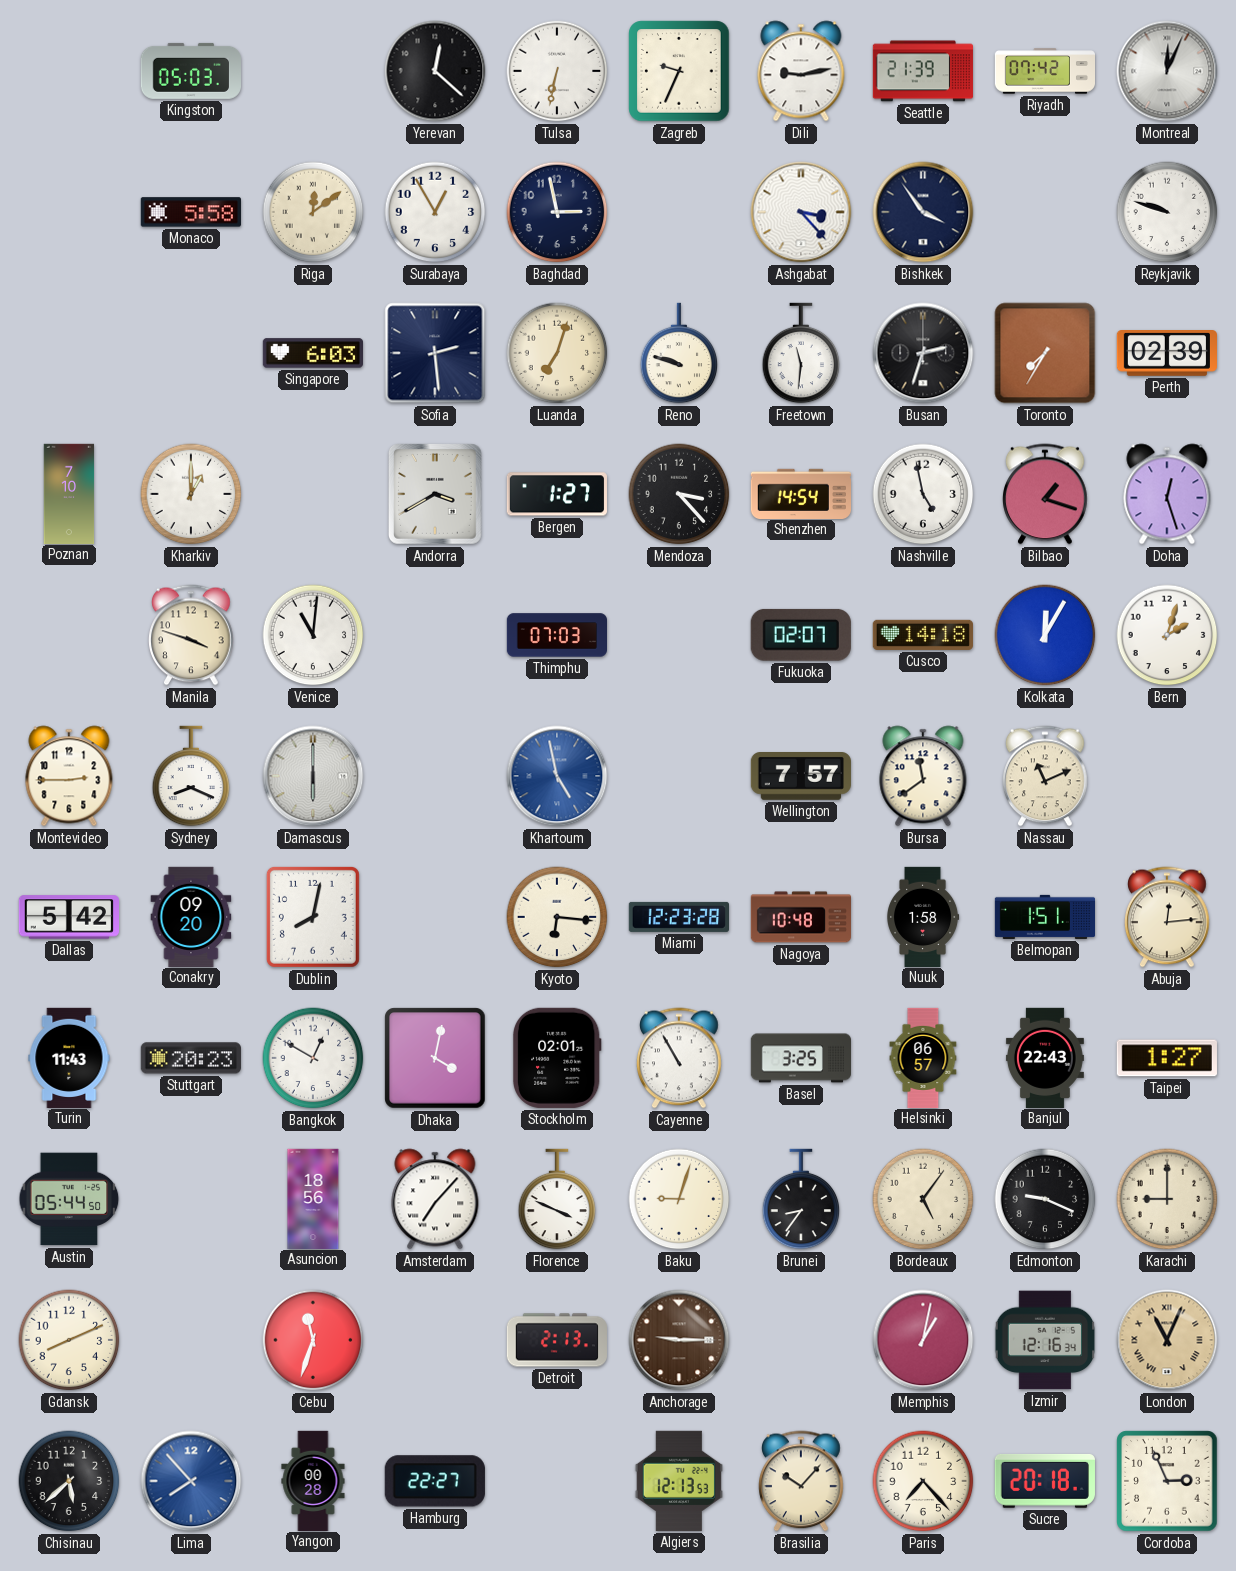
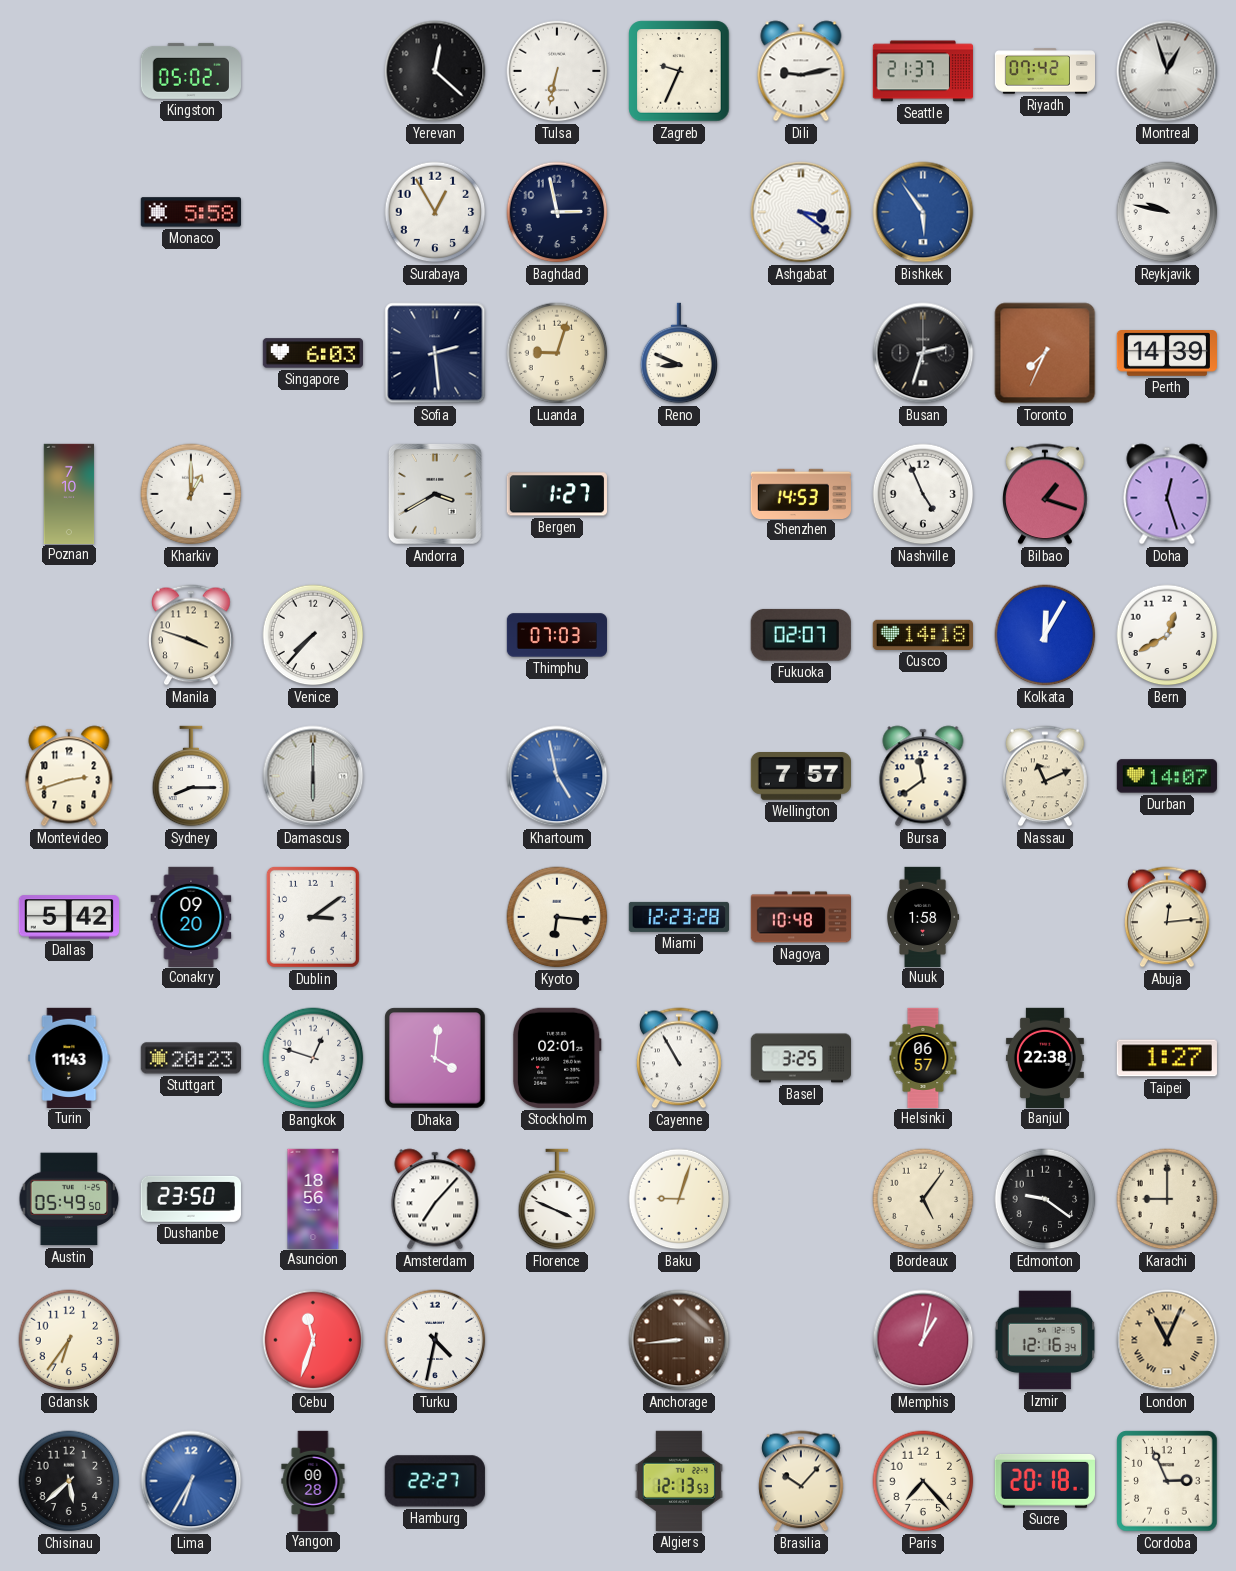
Kingston: 05:03 -> 05:02 (191, 71)
Seattle: 21:39 -> 21:37 (923, 71)
Montreal: 12:04 -> 12:57 (1167, 71)
Riga: 12:09 -> none (313, 212)
Ashgabat: 3:23 -> 3:21 (801, 212)
Bishkek: 3:54 -> 5:54 (923, 212)
Bishkek dial: navy -> blue (923, 212)
Reykjavik: 9:48 -> 9:47 (1167, 212)
Luanda: 7:03 -> 9:03 (557, 353)
Reno: 9:48 -> 8:49 (679, 353)
Freetown: 11:31 -> none (801, 353)
Toronto: 7:35 -> 7:34 (1045, 353)
Perth: 02:39 -> 14:39 (1166, 354)
Mendoza: 3:23 -> none (679, 494)
Shenzhen: 14:54 -> 14:53 (800, 493)
Nashville: 4:58 -> 4:56 (923, 494)
Venice: 11:01 -> 7:37 (313, 635)
Bern: 2:03 -> 12:40 (1167, 635)
Montevideo: 2:45 -> 2:42 (69, 776)
Sydney: 8:19 -> 8:15 (191, 776)
Durban: none -> 14:07 (1167, 776)
Dublin: 8:02 -> 3:09 (313, 917)
Belmopan: 1:51 -> none (1044, 917)
Bangkok: 12:50 -> 12:48 (313, 1058)
Dhaka: 4:02 -> 4:01 (435, 1058)
Banjul: 22:43 -> 22:38 (1045, 1057)
Austin: 05:44 -> 05:49 (69, 1199)
Dushanbe: none -> 23:50 (191, 1199)
Brunei: 8:36 -> none (801, 1199)
Edmonton: 9:19 -> 9:21 (1045, 1199)
Gdansk: 8:11 -> 6:36 (69, 1340)
Turku: none -> 4:32 (435, 1340)
Detroit: 2:13 -> none (556, 1340)
Anchorage: 9:15 -> 8:44 (679, 1340)
Lima: 7:53 -> 6:35 (191, 1481)
